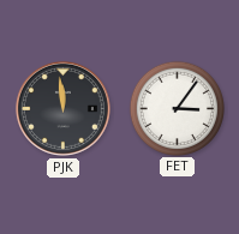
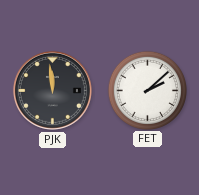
FET: 3:06 -> 2:08 (147, 90)
